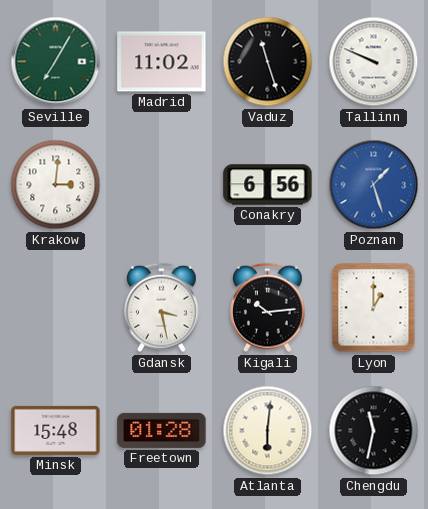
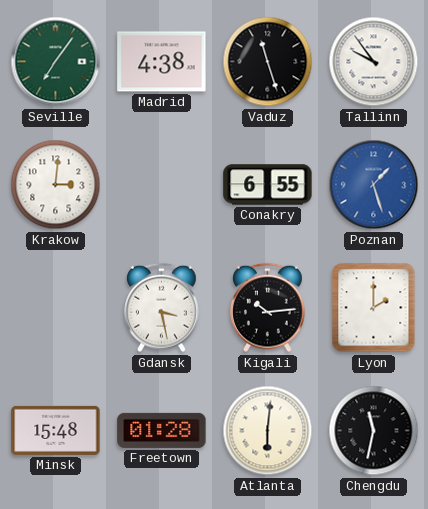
Seville: 7:05 -> 7:06 (56, 62)
Madrid: 11:02 -> 4:38 (162, 62)
Tallinn: 9:49 -> 9:54 (374, 62)
Conakry: 6:56 -> 6:55 (268, 185)
Lyon: 1:00 -> 2:00 (374, 308)
